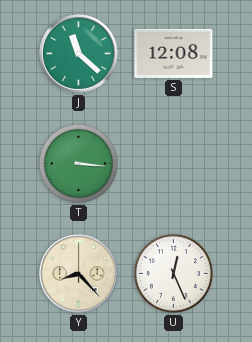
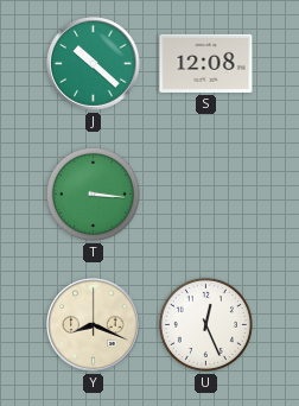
J: 11:22 -> 10:22 (94, 64)
Y: 8:23 -> 8:19 (94, 325)
